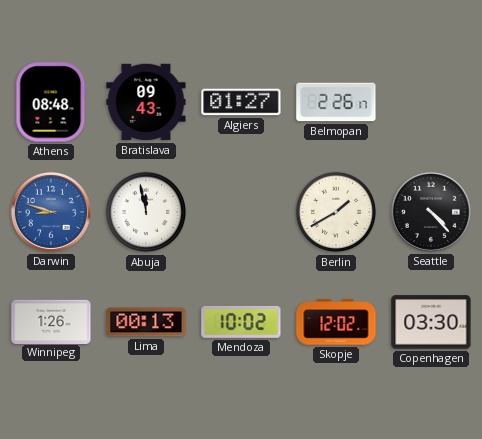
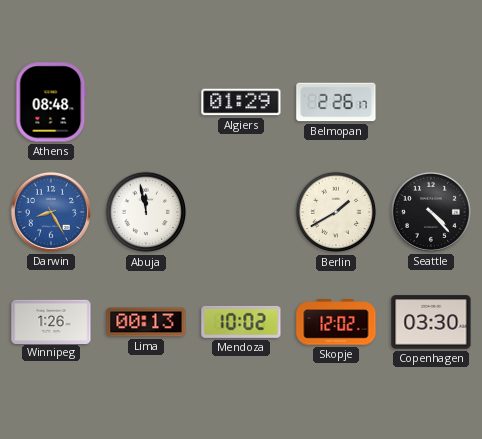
Bratislava: 09:43 -> none (146, 102)
Algiers: 01:27 -> 01:29 (241, 102)
Darwin: 8:48 -> 8:25 (51, 212)
